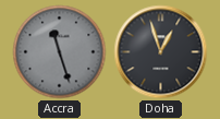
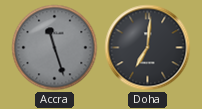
Doha: 12:57 -> 7:01 (148, 48)
